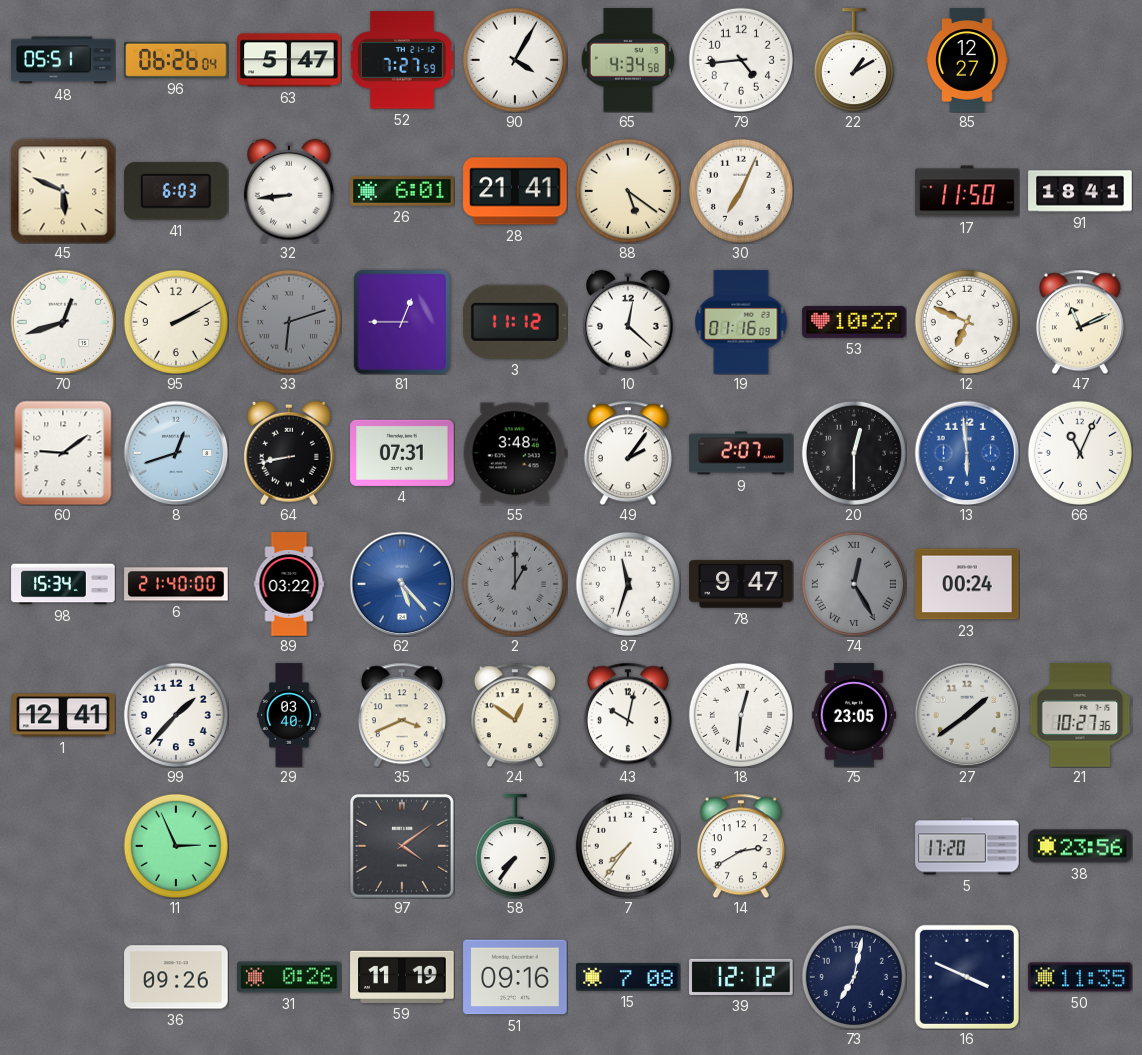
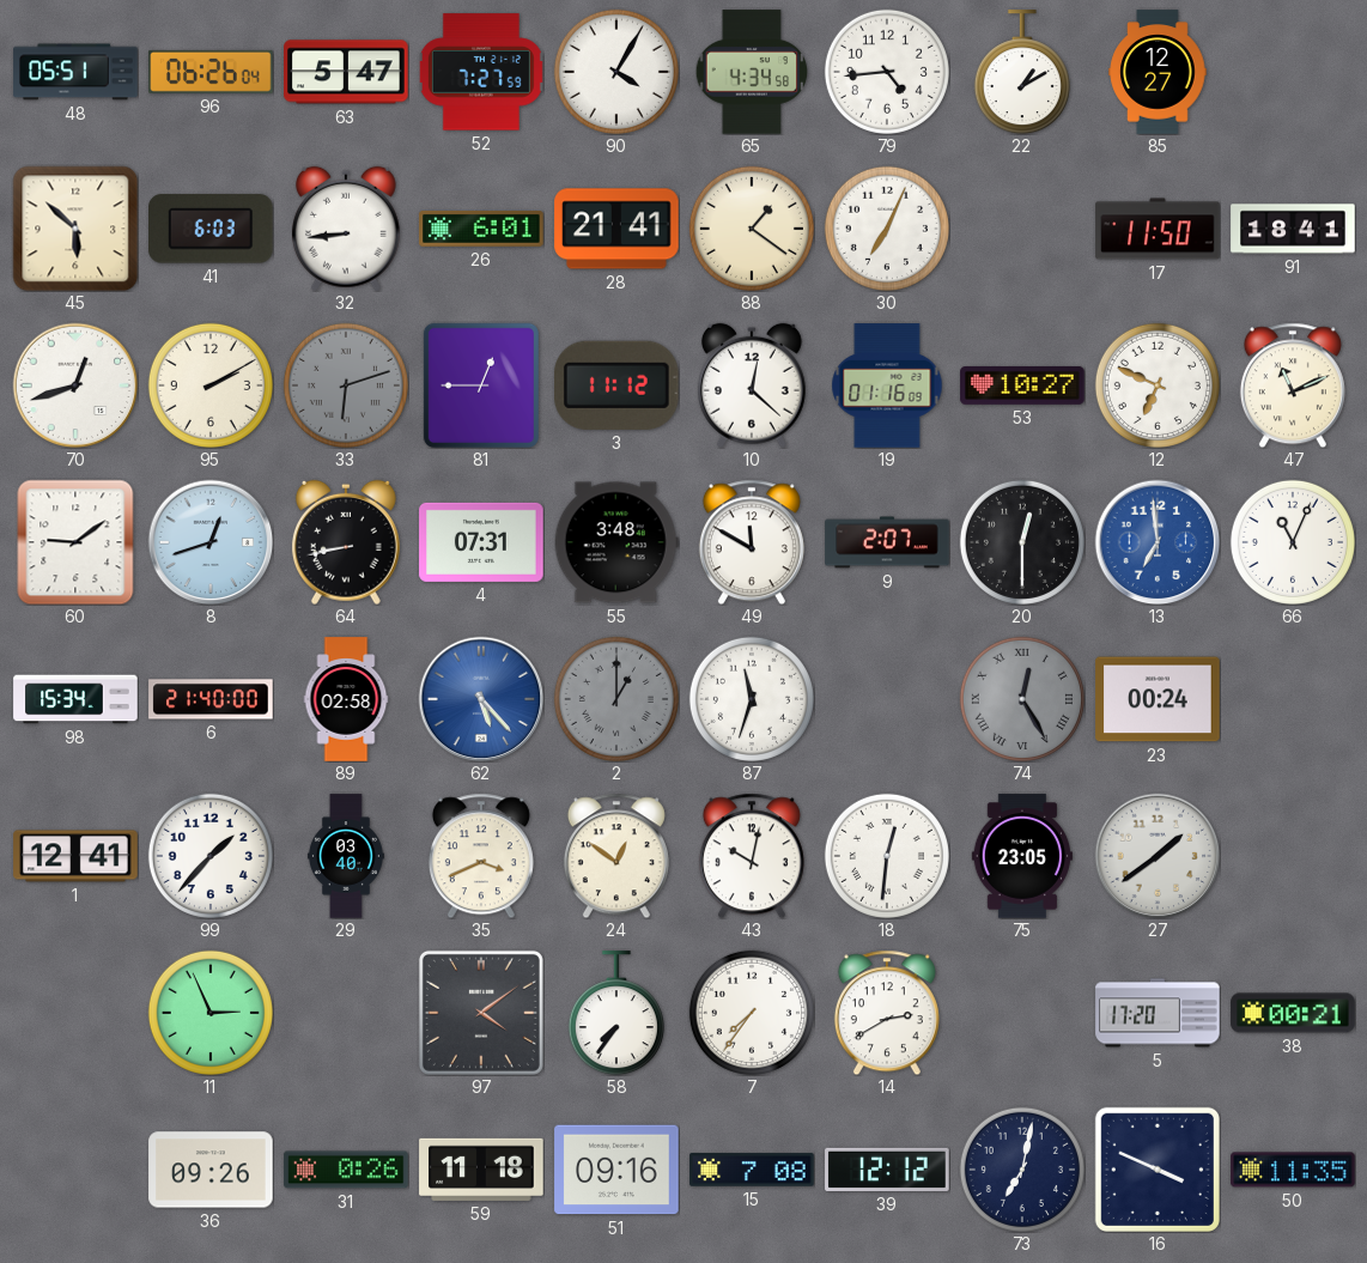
45: 5:49 -> 5:52 (75, 229)
88: 5:21 -> 1:21 (752, 229)
49: 2:06 -> 11:50 (752, 542)
13: 5:59 -> 6:59 (1158, 542)
89: 03:22 -> 02:58 (346, 699)
78: 9:47 -> none (741, 584)
21: 10:27 -> none (1080, 715)
38: 23:56 -> 00:21 (1293, 1013)
59: 11:19 -> 11:18 (481, 1170)
